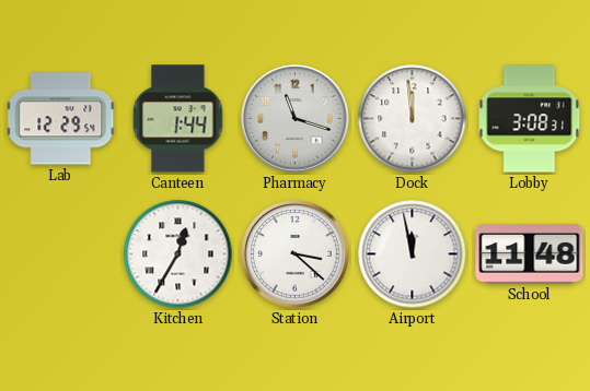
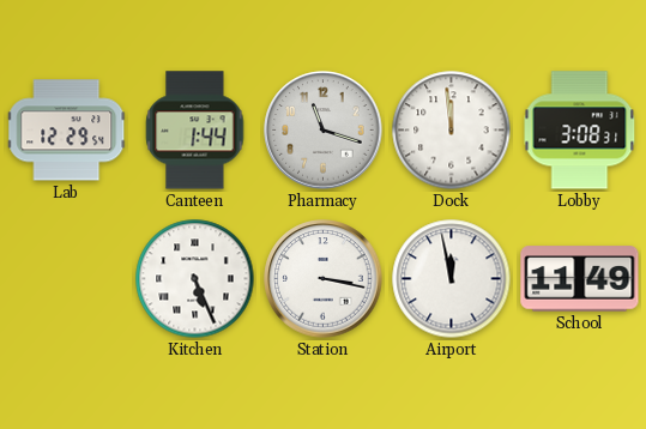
Kitchen: 12:35 -> 5:26 (195, 279)
Station: 3:22 -> 3:17 (324, 279)
School: 11:48 -> 11:49 (580, 279)
